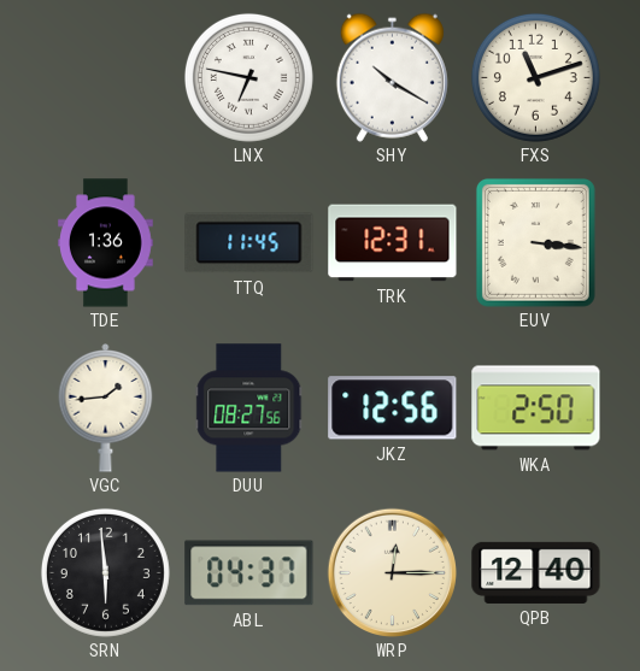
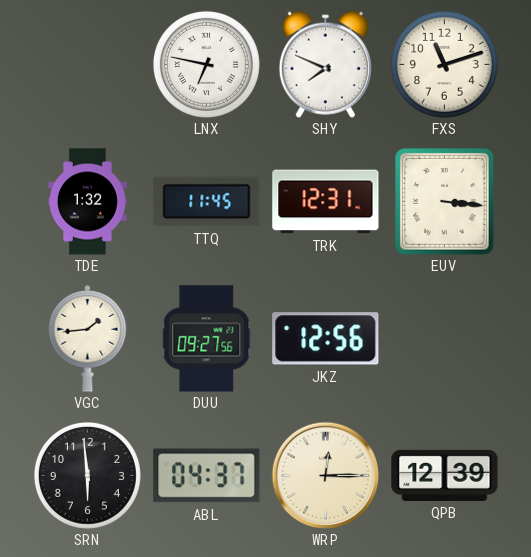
SHY: 10:20 -> 7:49 (325, 64)
TDE: 1:36 -> 1:32 (88, 202)
DUU: 08:27 -> 09:27 (207, 339)
WKA: 2:50 -> none (536, 408)
QPB: 12:40 -> 12:39 (445, 475)
